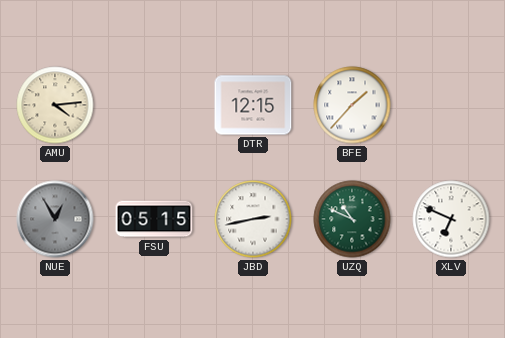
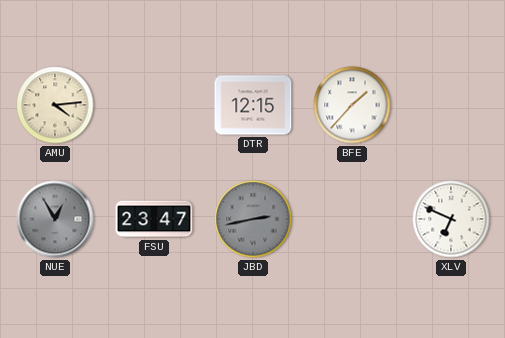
FSU: 05:15 -> 23:47 (154, 219)
JBD dial: white -> grey (253, 219)
UZQ: 10:49 -> none (352, 219)
